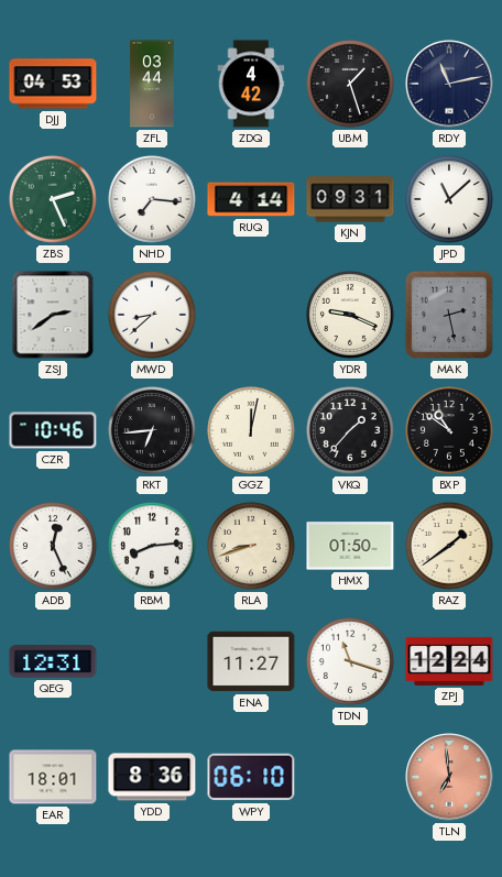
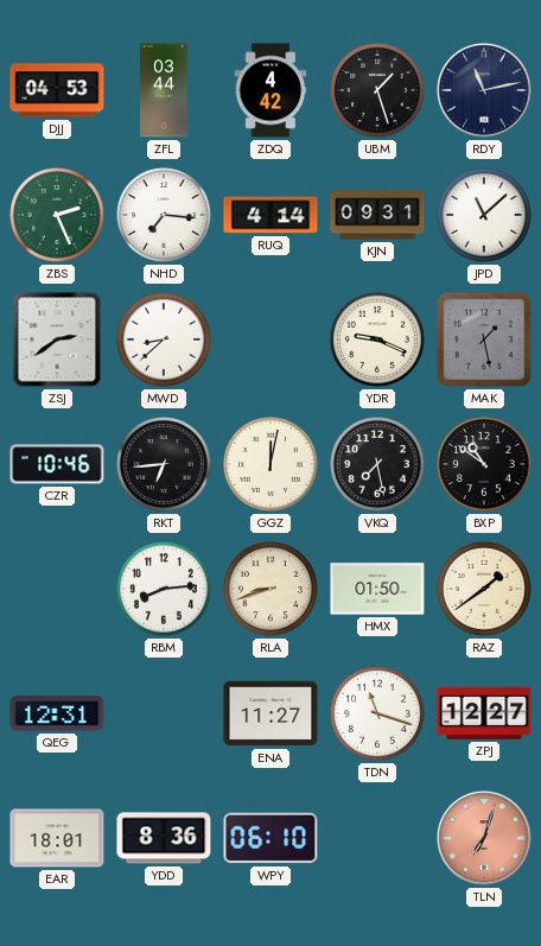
MAK: 2:28 -> 1:28 (484, 339)
VKQ: 1:37 -> 7:28 (378, 465)
ADB: 12:26 -> none (54, 547)
ZPJ: 12:24 -> 12:27 (484, 713)
TLN: 6:59 -> 7:03 (484, 838)
